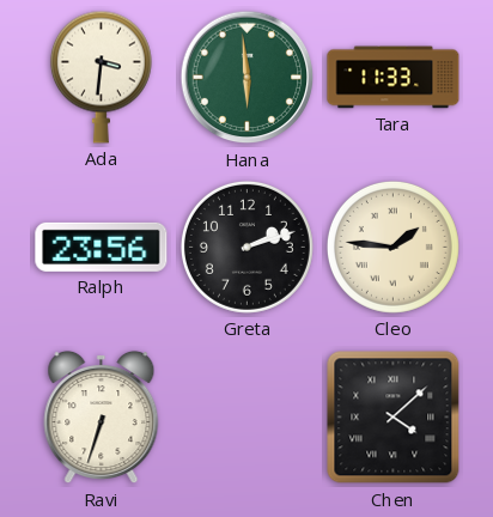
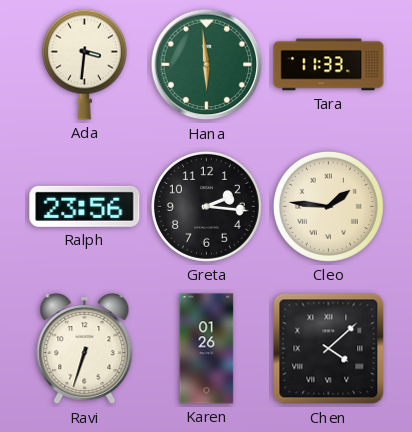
Greta: 2:12 -> 2:16 (206, 206)
Karen: none -> 01:26 (207, 349)
